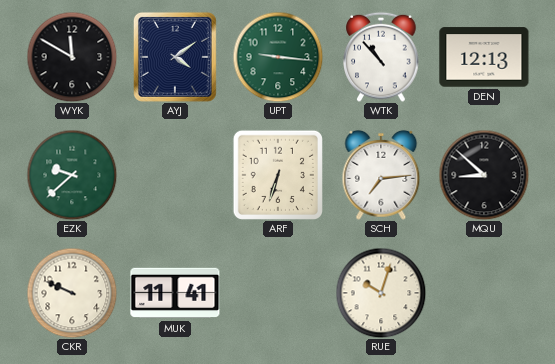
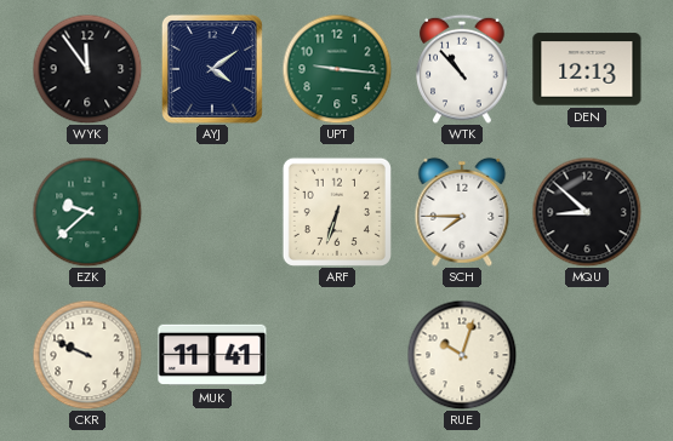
WYK: 11:50 -> 11:54 (87, 69)
SCH: 7:14 -> 7:45 (462, 212)
